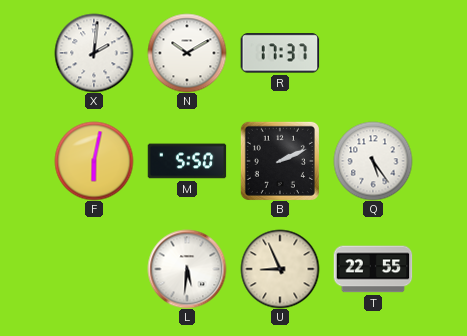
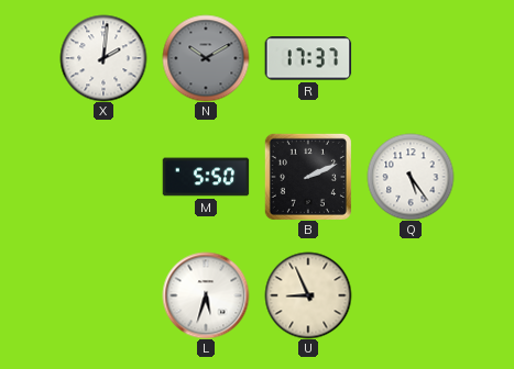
N dial: white -> grey (206, 58)
F: 6:02 -> none (94, 161)
L: 5:31 -> 5:33 (206, 295)
T: 22:55 -> none (373, 269)
